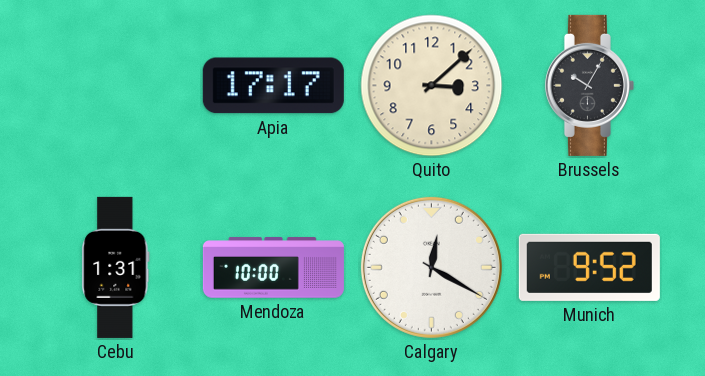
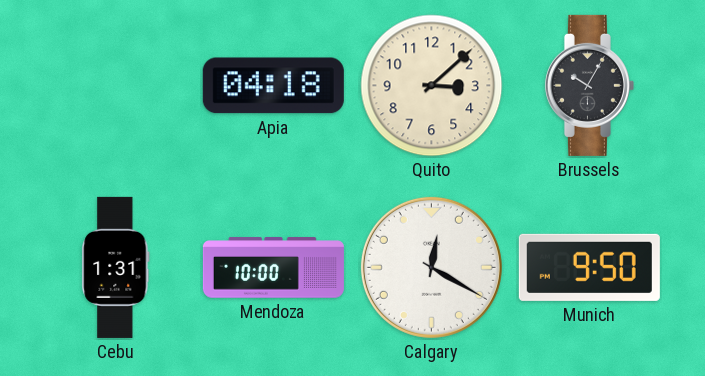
Apia: 17:17 -> 04:18 (273, 86)
Munich: 9:52 -> 9:50 (589, 267)
